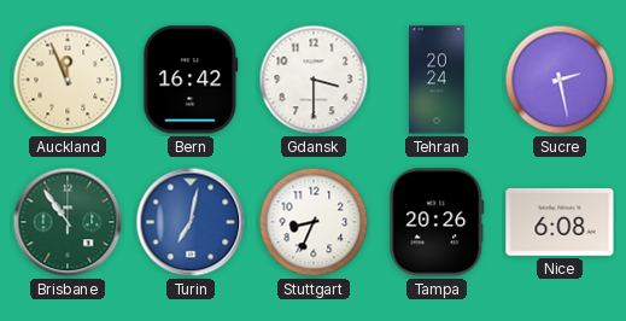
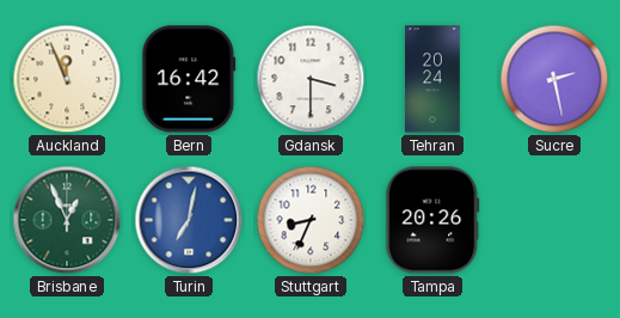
Brisbane: 10:54 -> 12:56 (67, 220)
Nice: 6:08 -> none (560, 222)
